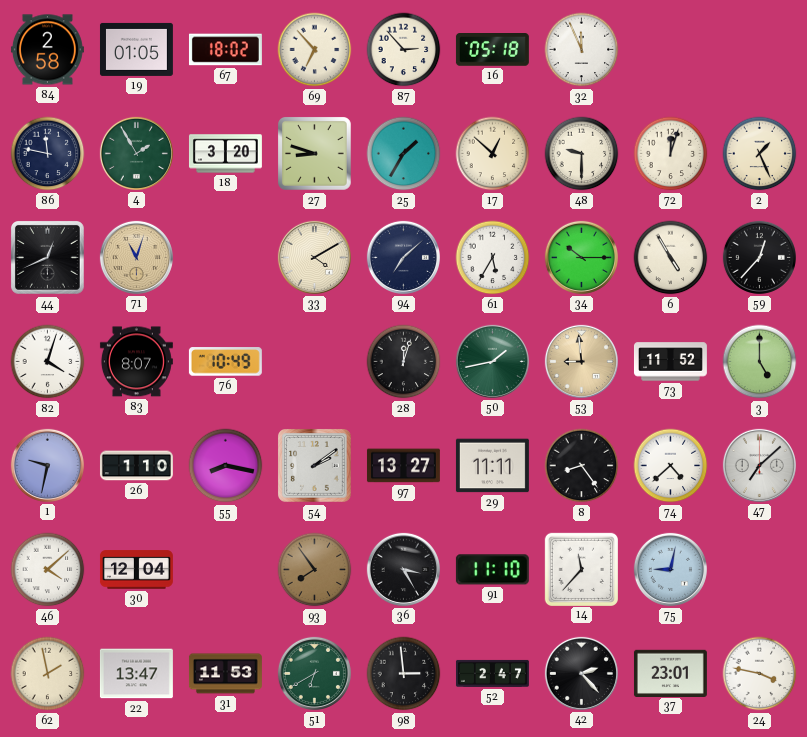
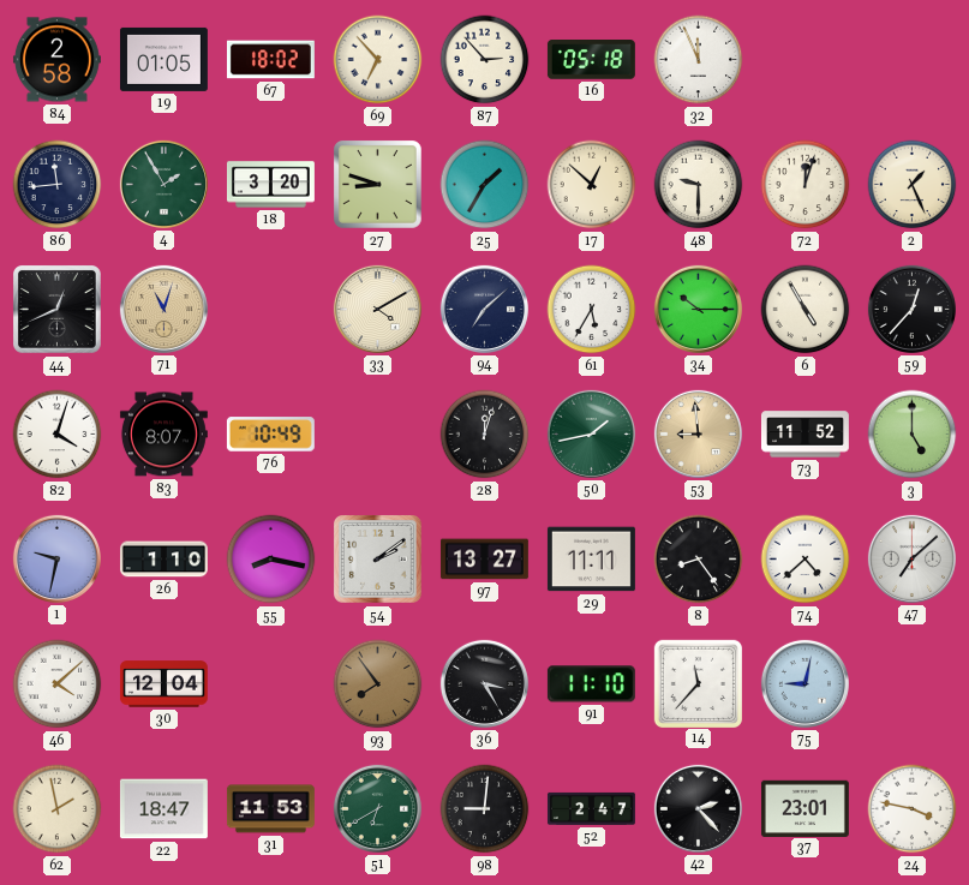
86: 11:47 -> 11:44 (58, 185)
22: 13:47 -> 18:47 (163, 809)
98: 2:59 -> 9:01 (485, 809)
